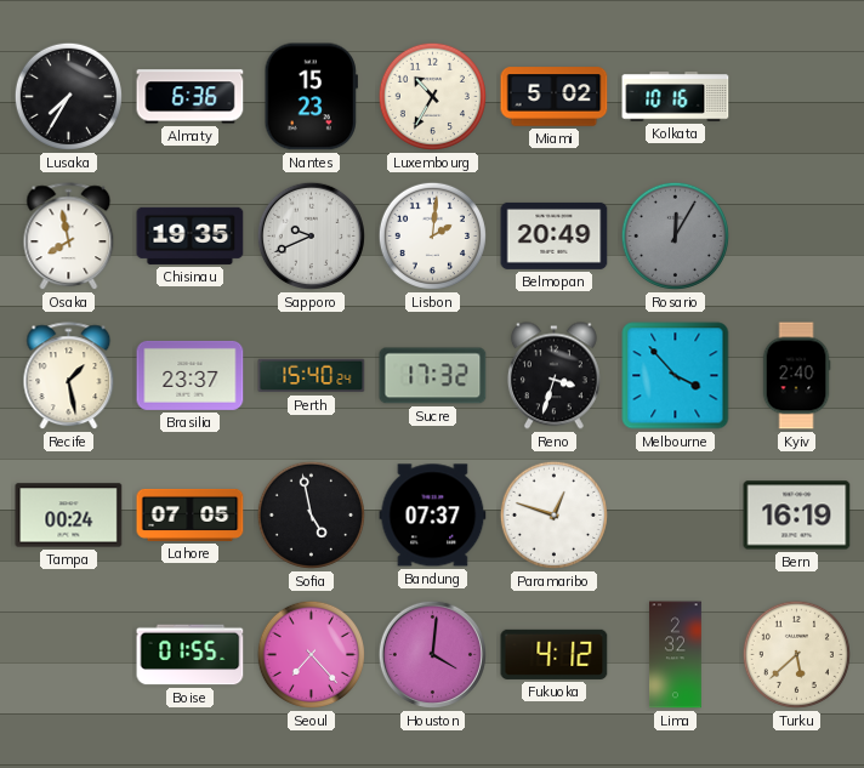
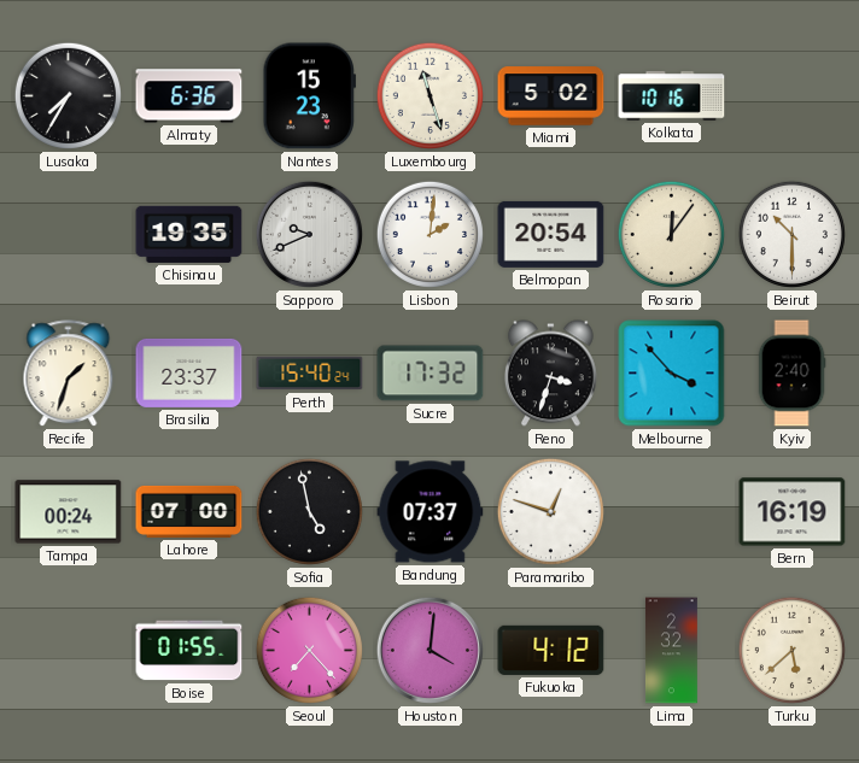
Luxembourg: 10:35 -> 11:27 (429, 95)
Osaka: 7:58 -> none (69, 237)
Belmopan: 20:49 -> 20:54 (551, 234)
Rosario: 12:05 -> 12:06 (671, 234)
Rosario dial: grey -> cream (671, 234)
Beirut: none -> 10:30 (791, 234)
Recife: 1:28 -> 1:33 (69, 374)
Lahore: 07:05 -> 07:00 (189, 511)
